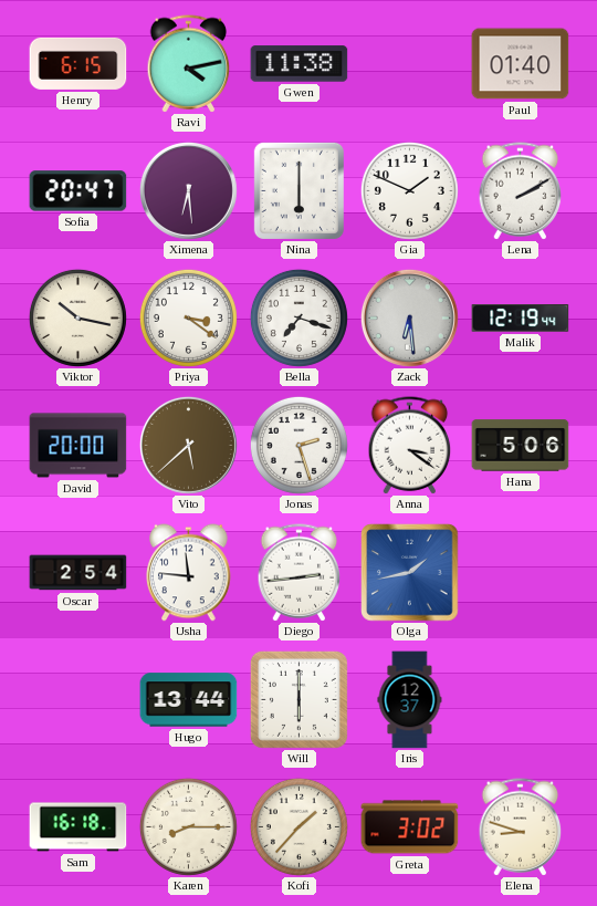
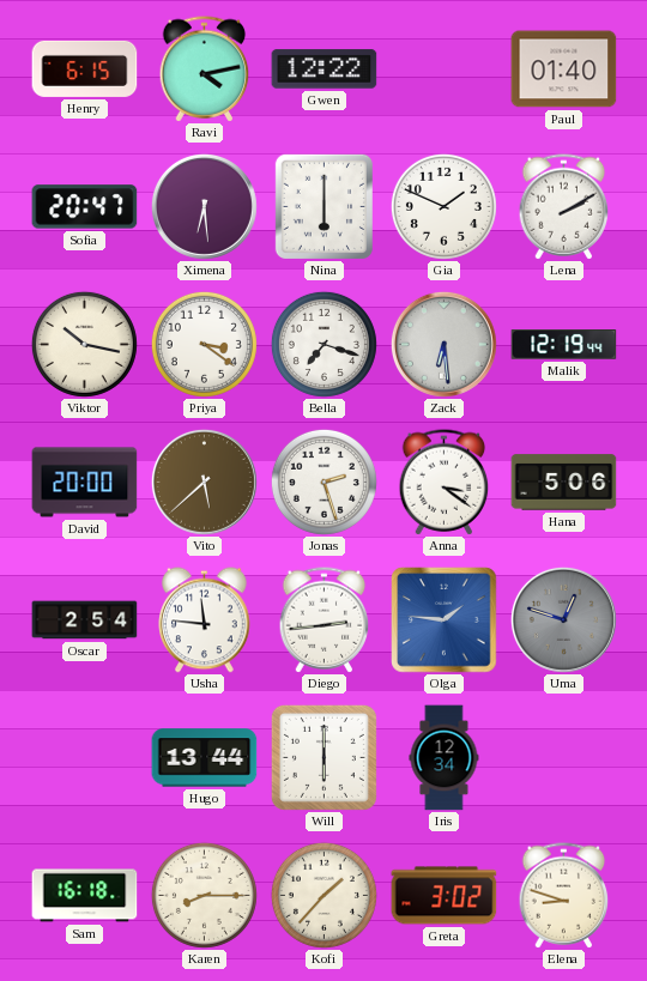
Gwen: 11:38 -> 12:22 (325, 69)
Olga: 1:43 -> 1:46 (445, 620)
Uma: none -> 12:48 (563, 619)
Iris: 12:37 -> 12:34 (445, 758)
